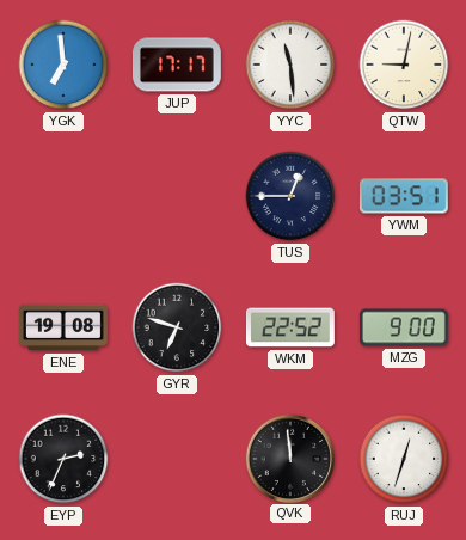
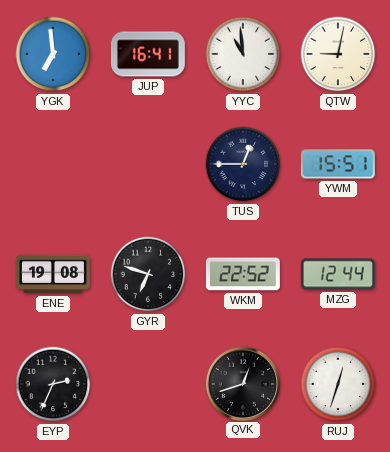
JUP: 17:17 -> 16:41 (148, 54)
YYC: 11:29 -> 10:59 (243, 54)
YWM: 03:51 -> 15:51 (338, 164)
MZG: 9:00 -> 12:44 (338, 274)
QVK: 11:59 -> 12:42 (242, 383)
